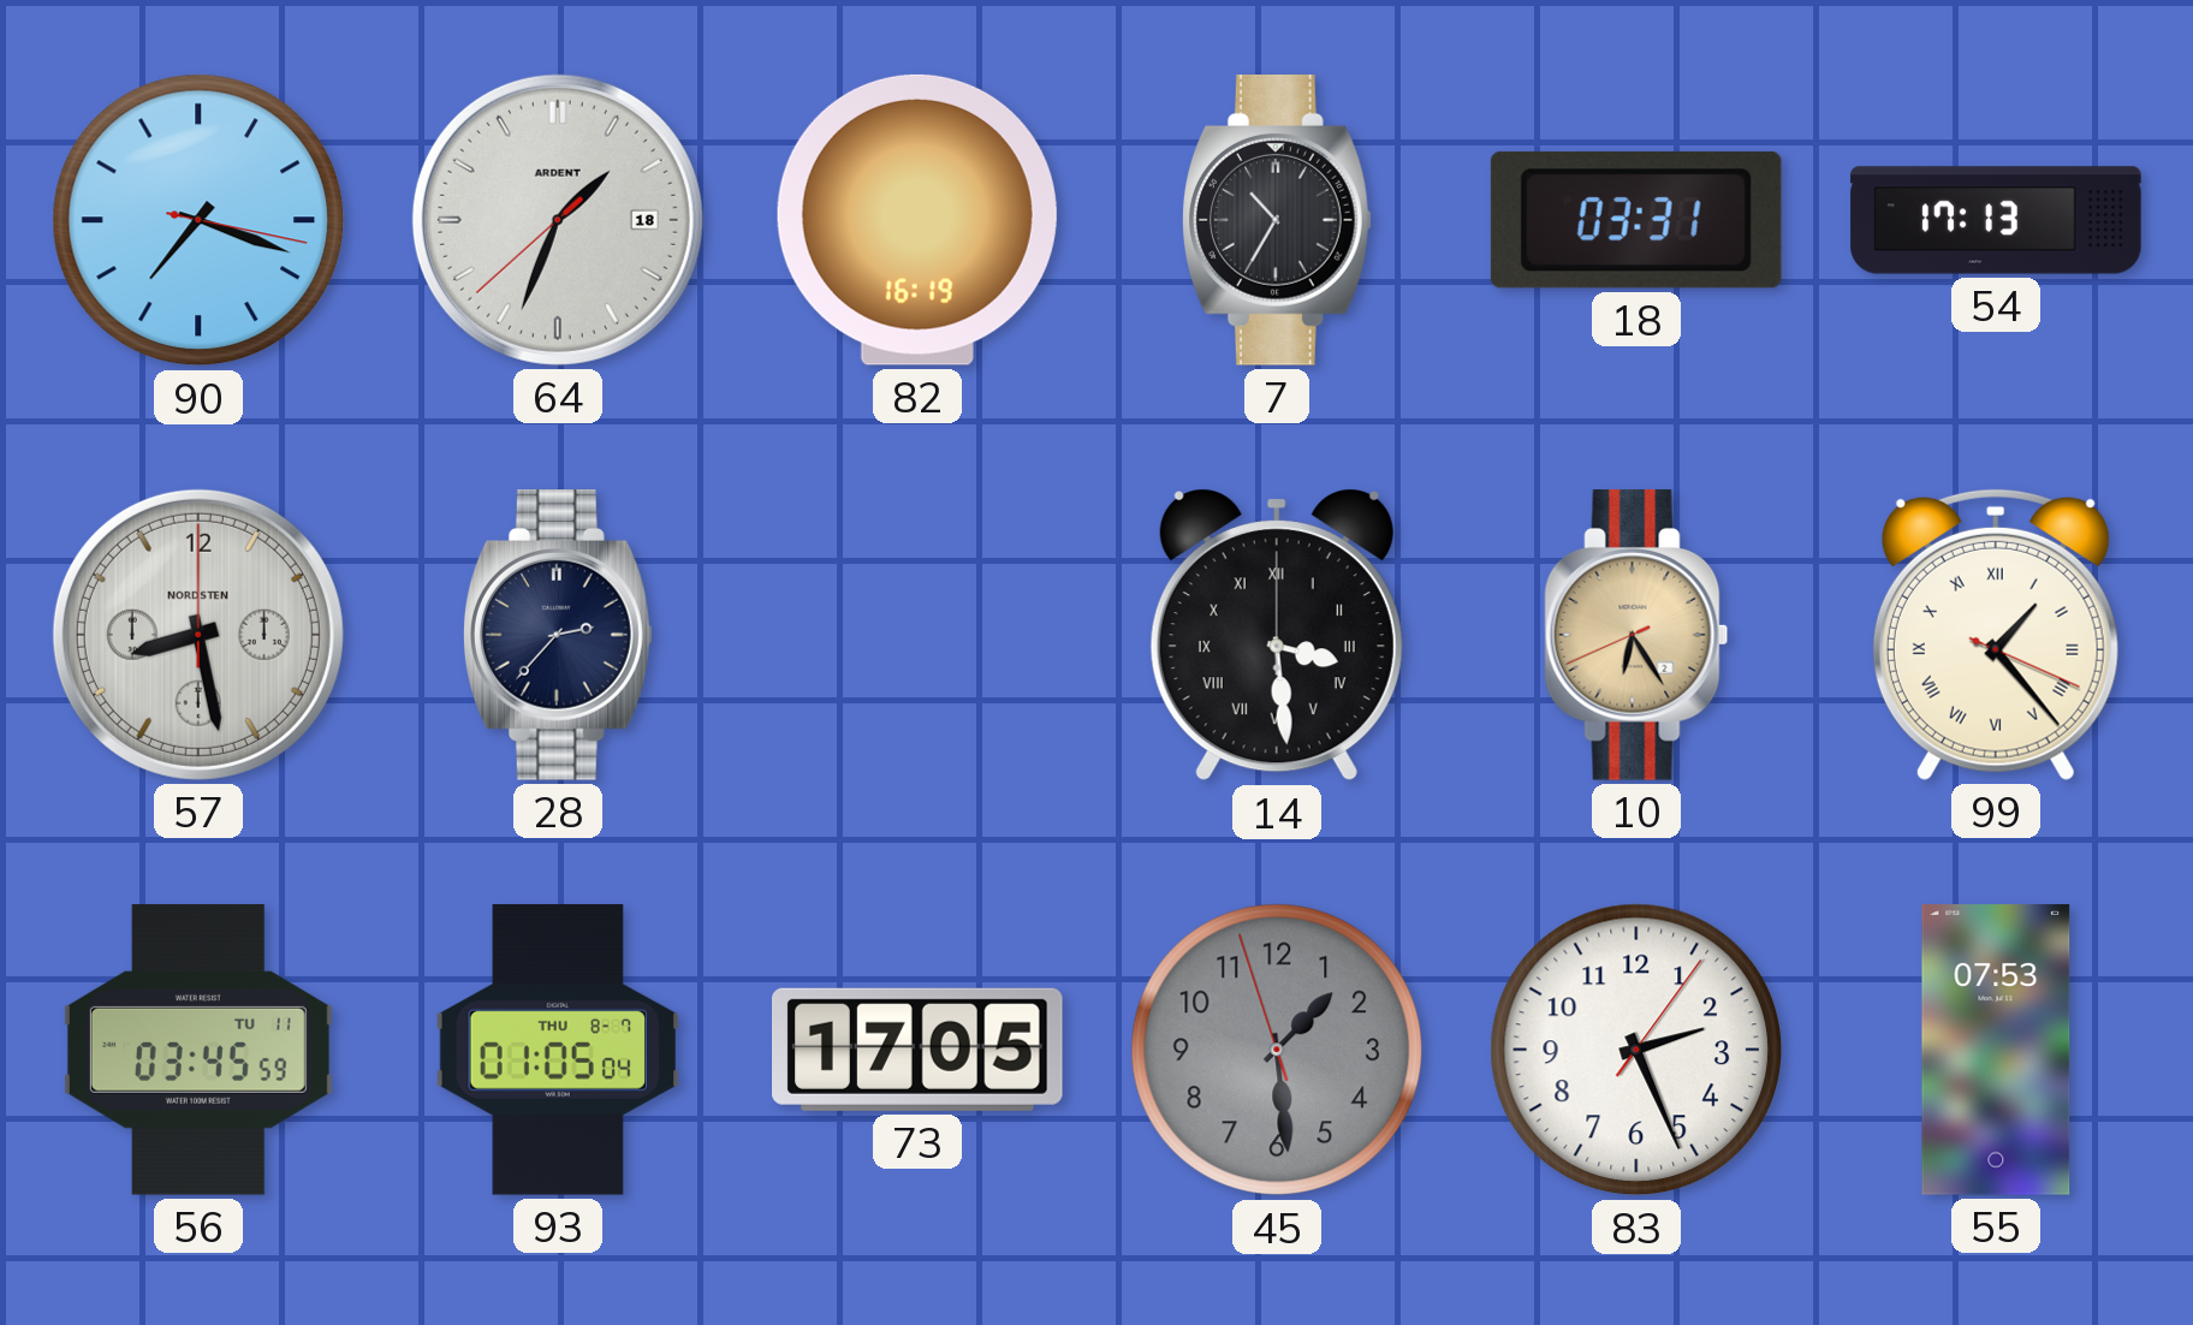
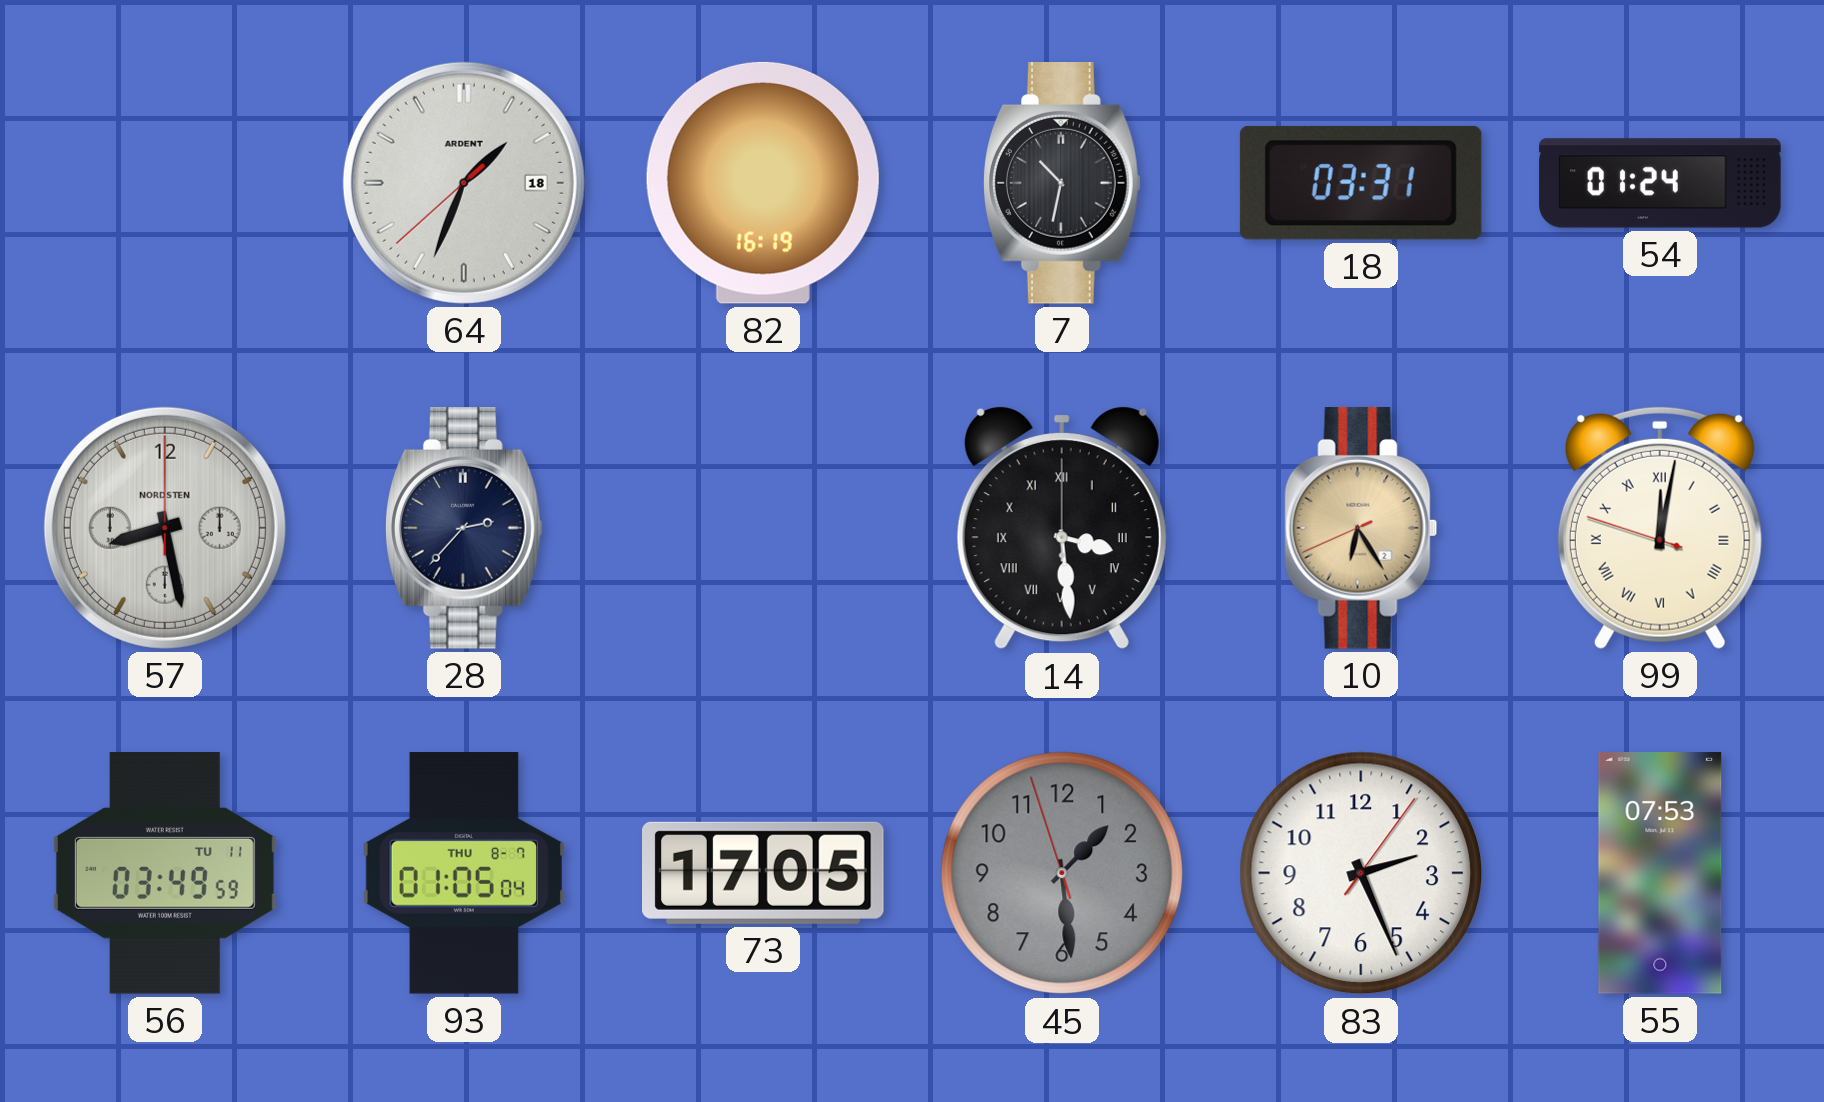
90: 7:18 -> none (198, 220)
7: 10:35 -> 10:32 (1062, 184)
54: 17:13 -> 01:24 (1660, 183)
99: 1:23 -> 12:01 (1660, 528)
56: 03:45 -> 03:49 (165, 873)
